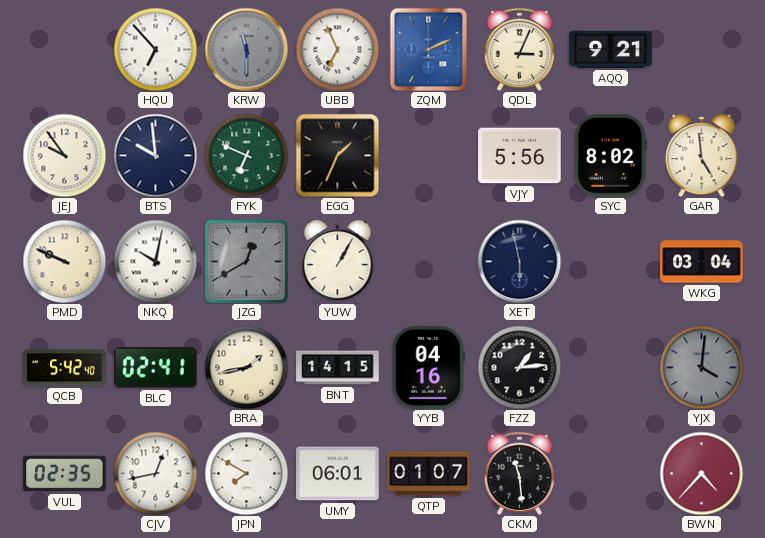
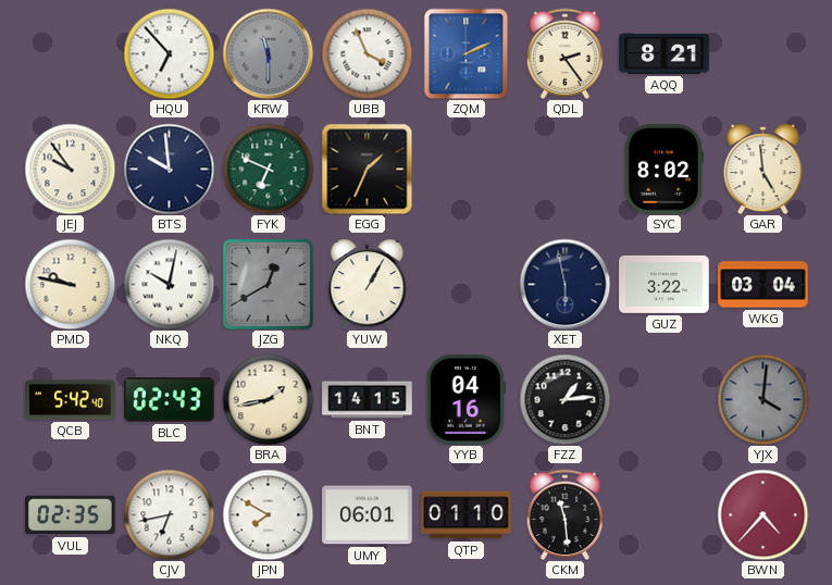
UBB: 6:56 -> 3:56 (367, 53)
QDL: 3:04 -> 2:24 (564, 53)
AQQ: 9:21 -> 8:21 (665, 53)
VJY: 5:56 -> none (520, 156)
PMD: 9:49 -> 9:47 (70, 284)
GUZ: none -> 3:22 (665, 284)
BLC: 02:41 -> 02:43 (170, 400)
CJV: 12:43 -> 6:43 (169, 514)
QTP: 01:07 -> 01:10 (467, 515)
